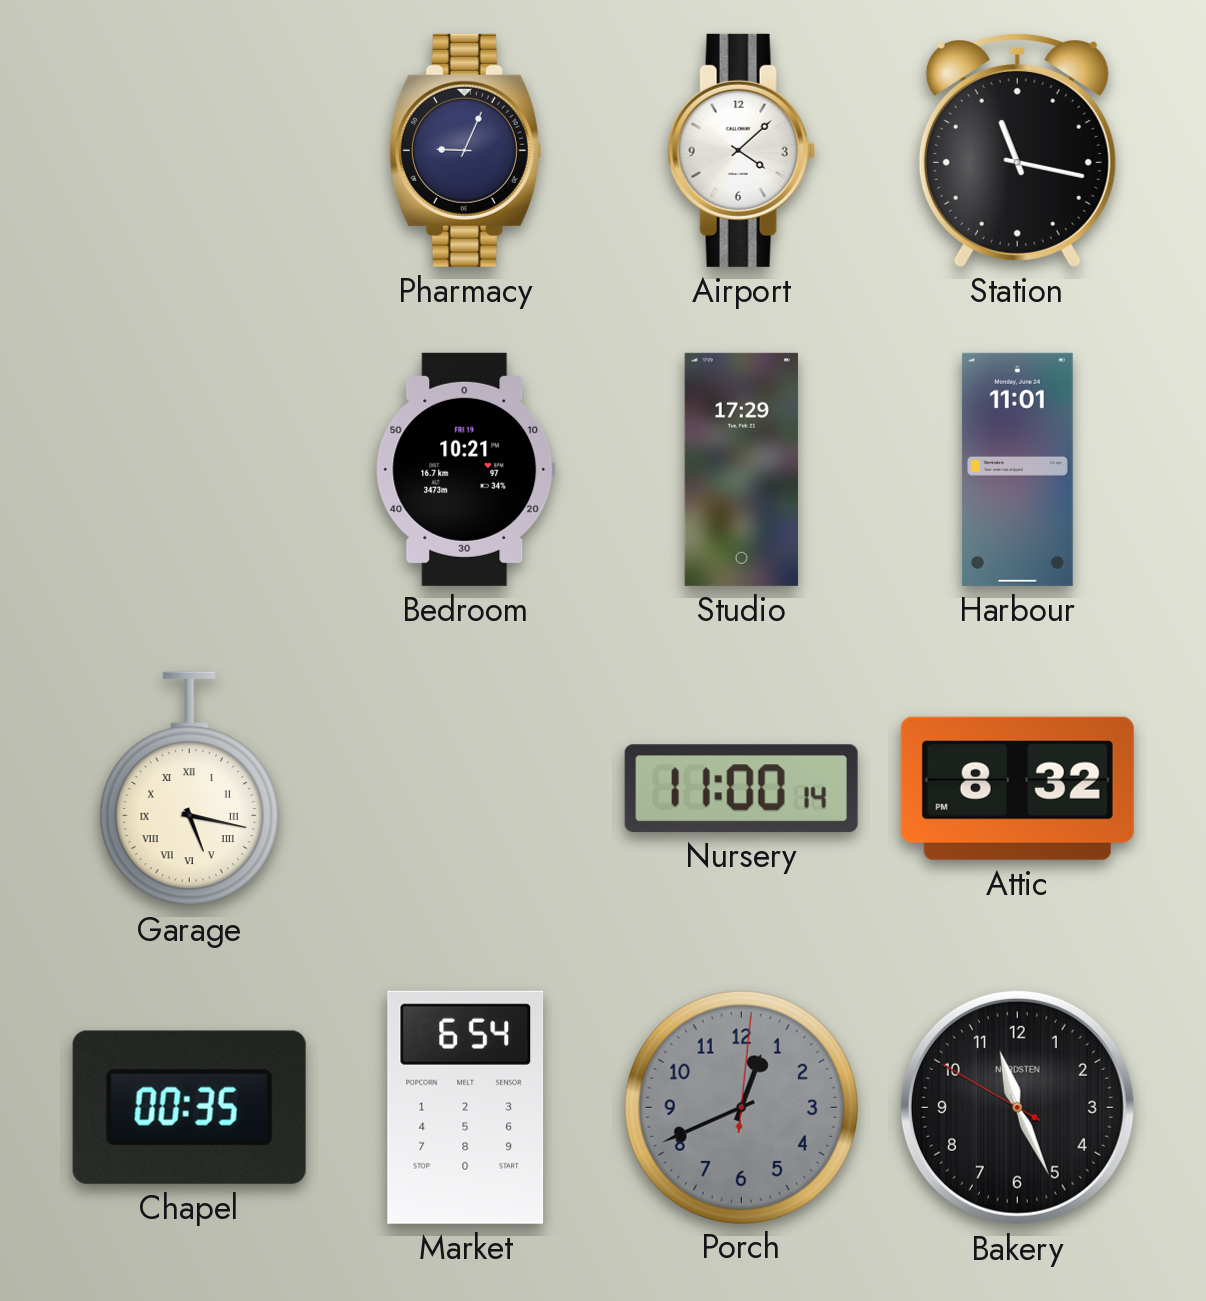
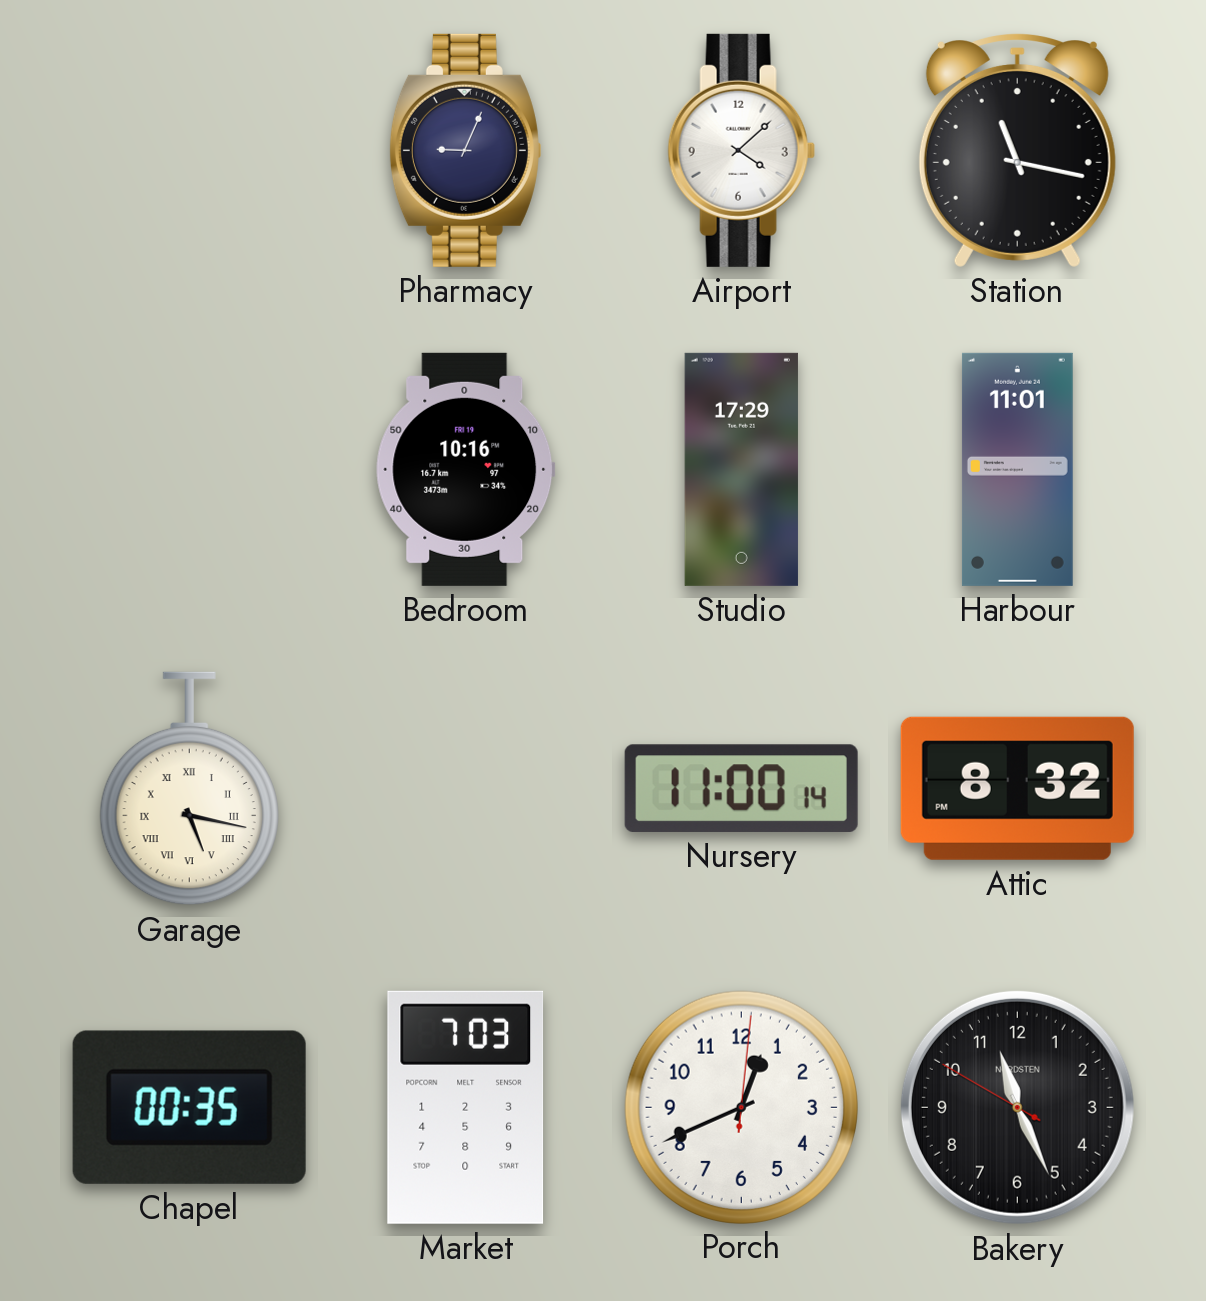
Bedroom: 10:21 -> 10:16 (466, 469)
Market: 6:54 -> 7:03 (466, 1107)
Porch dial: grey -> white (741, 1107)
